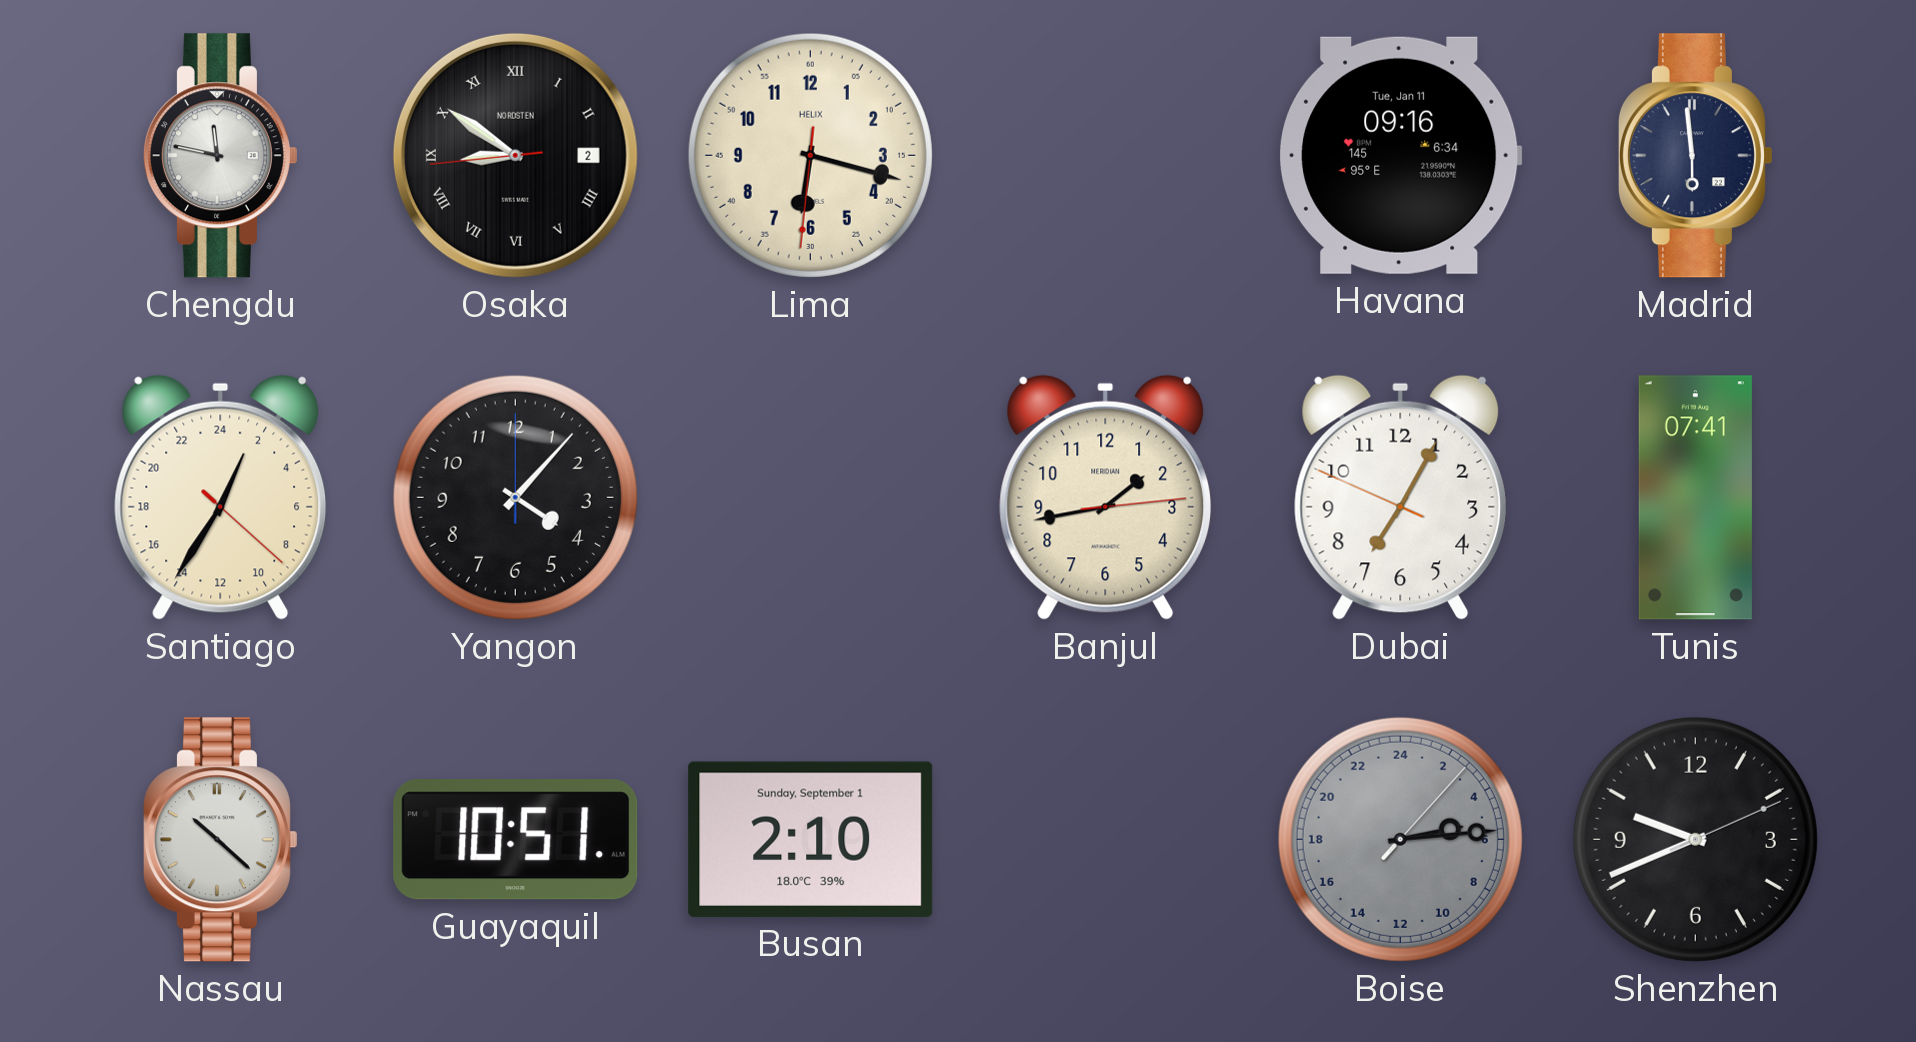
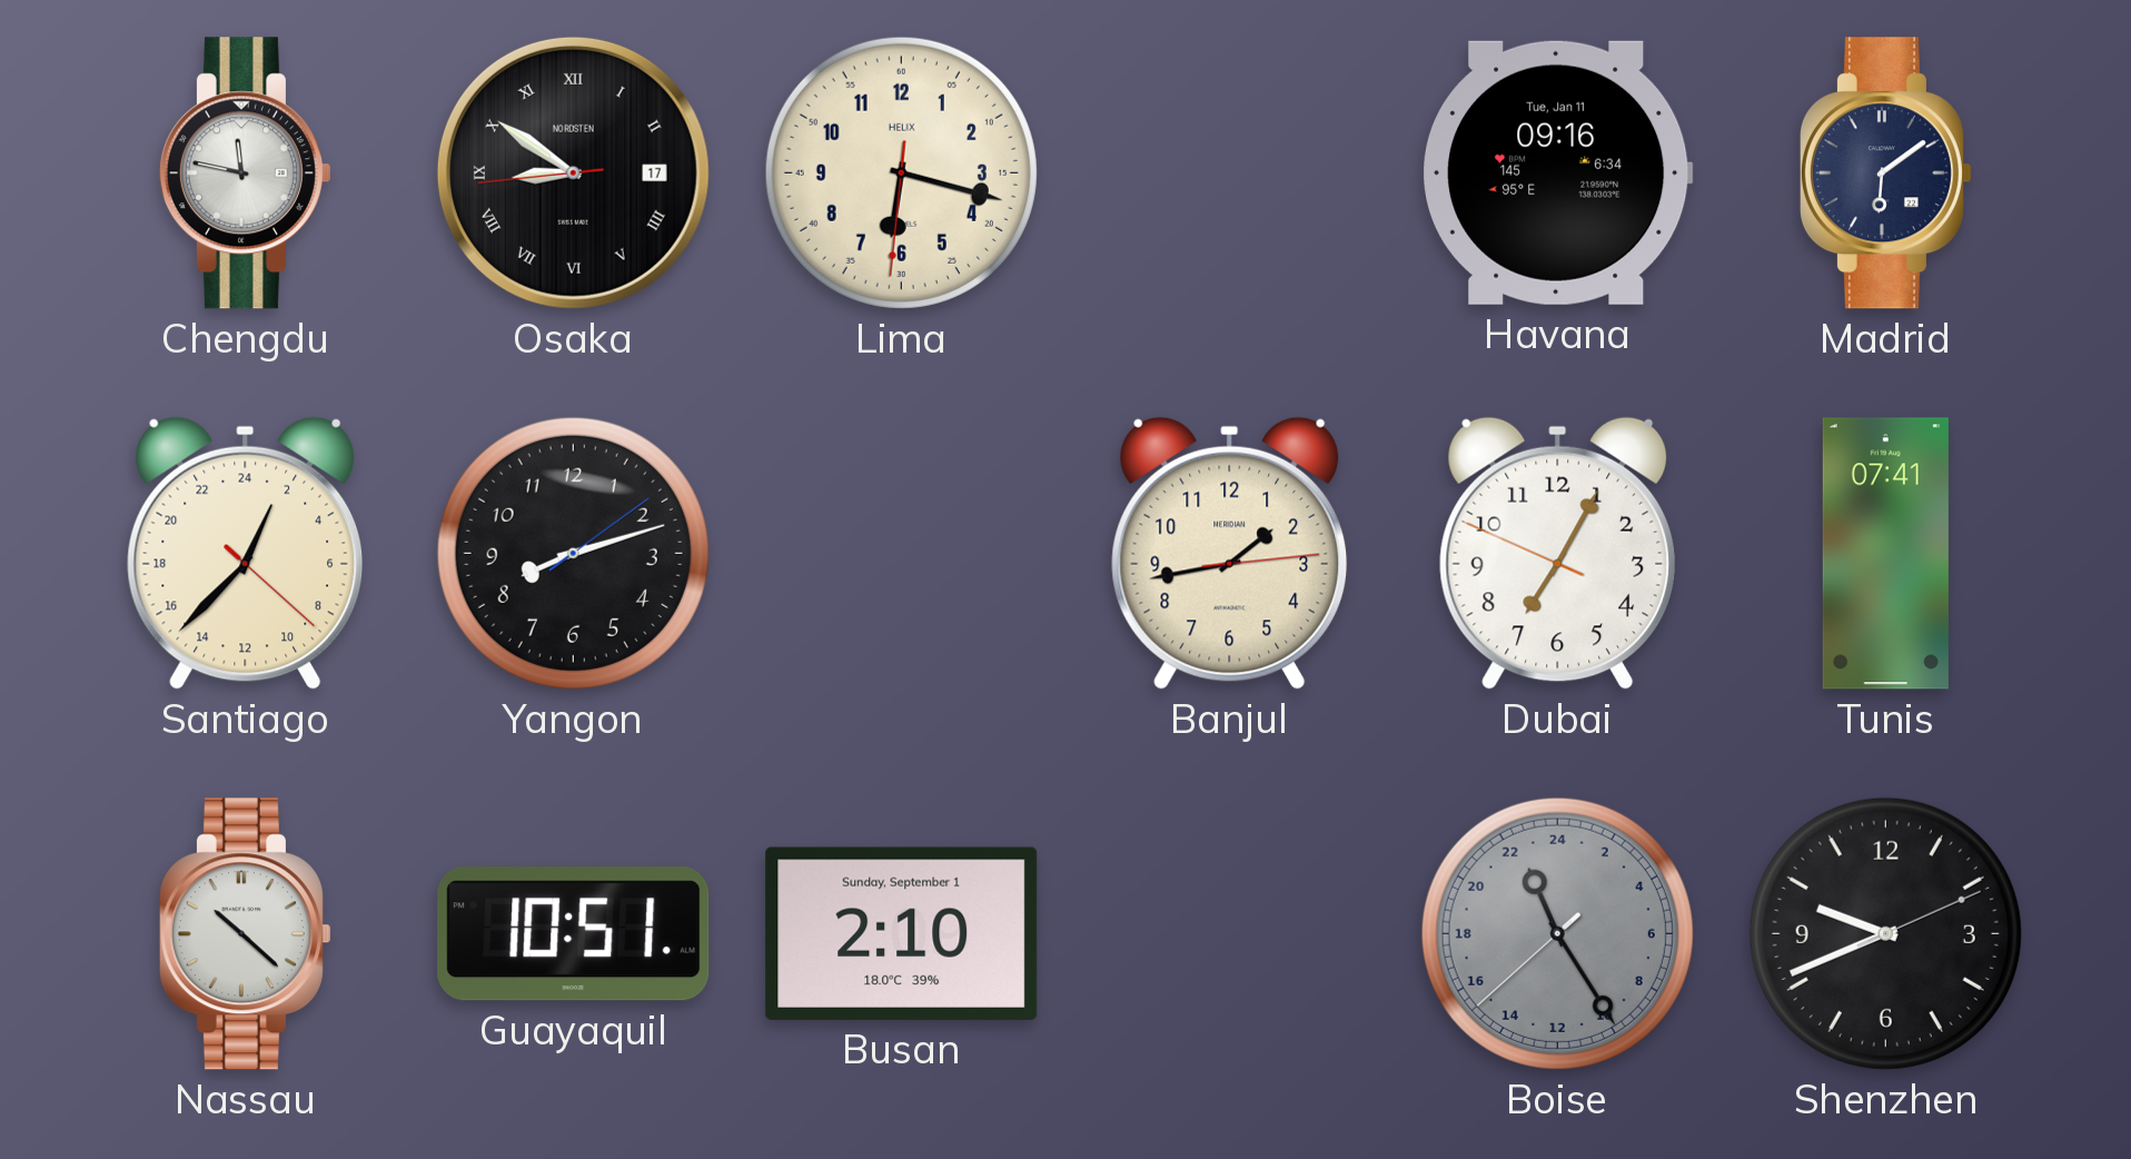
Osaka date: 2 -> 17 (573, 172)
Madrid: 5:59 -> 6:09 (1885, 174)
Santiago: 1:35 -> 1:37 (246, 553)
Yangon: 4:07 -> 8:12 (573, 553)
Boise: 5:14 -> 22:24 (1557, 933)
